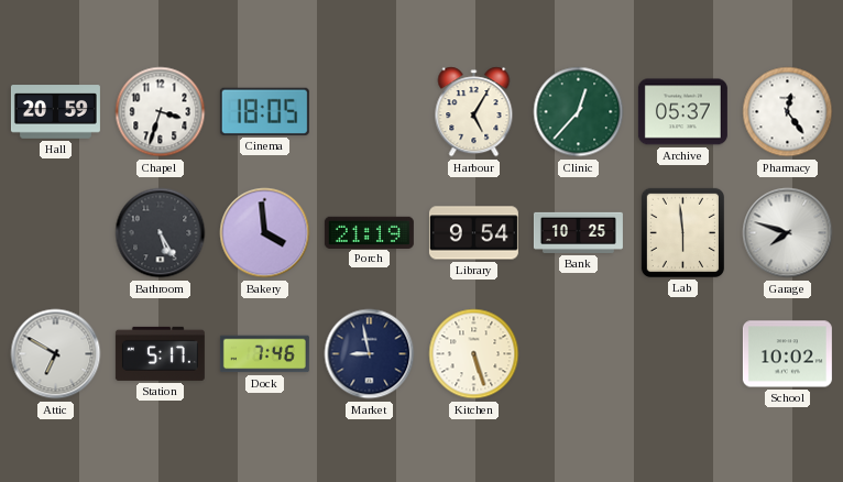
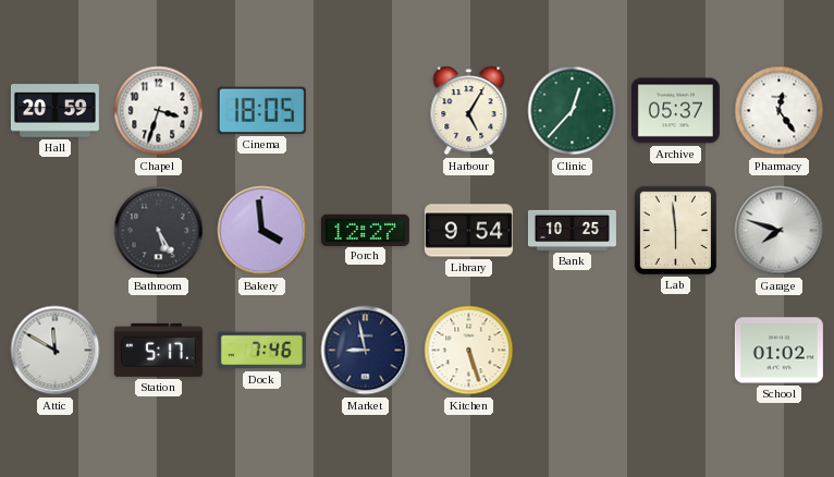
Porch: 21:19 -> 12:27 (365, 230)
Attic: 6:50 -> 11:50 (56, 351)
School: 10:02 -> 01:02 (778, 351)
